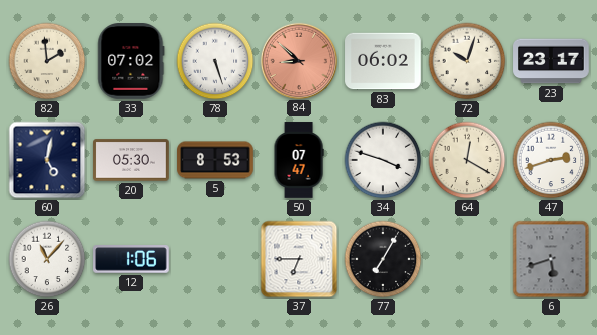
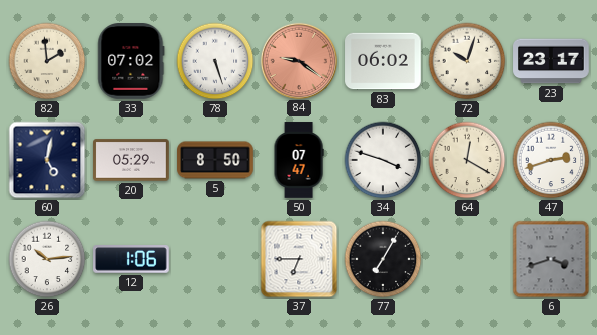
84: 8:52 -> 9:21 (298, 60)
20: 05:30 -> 05:29 (131, 160)
5: 8:53 -> 8:50 (215, 160)
26: 11:07 -> 10:14 (47, 259)
6: 5:42 -> 3:42 (551, 259)
